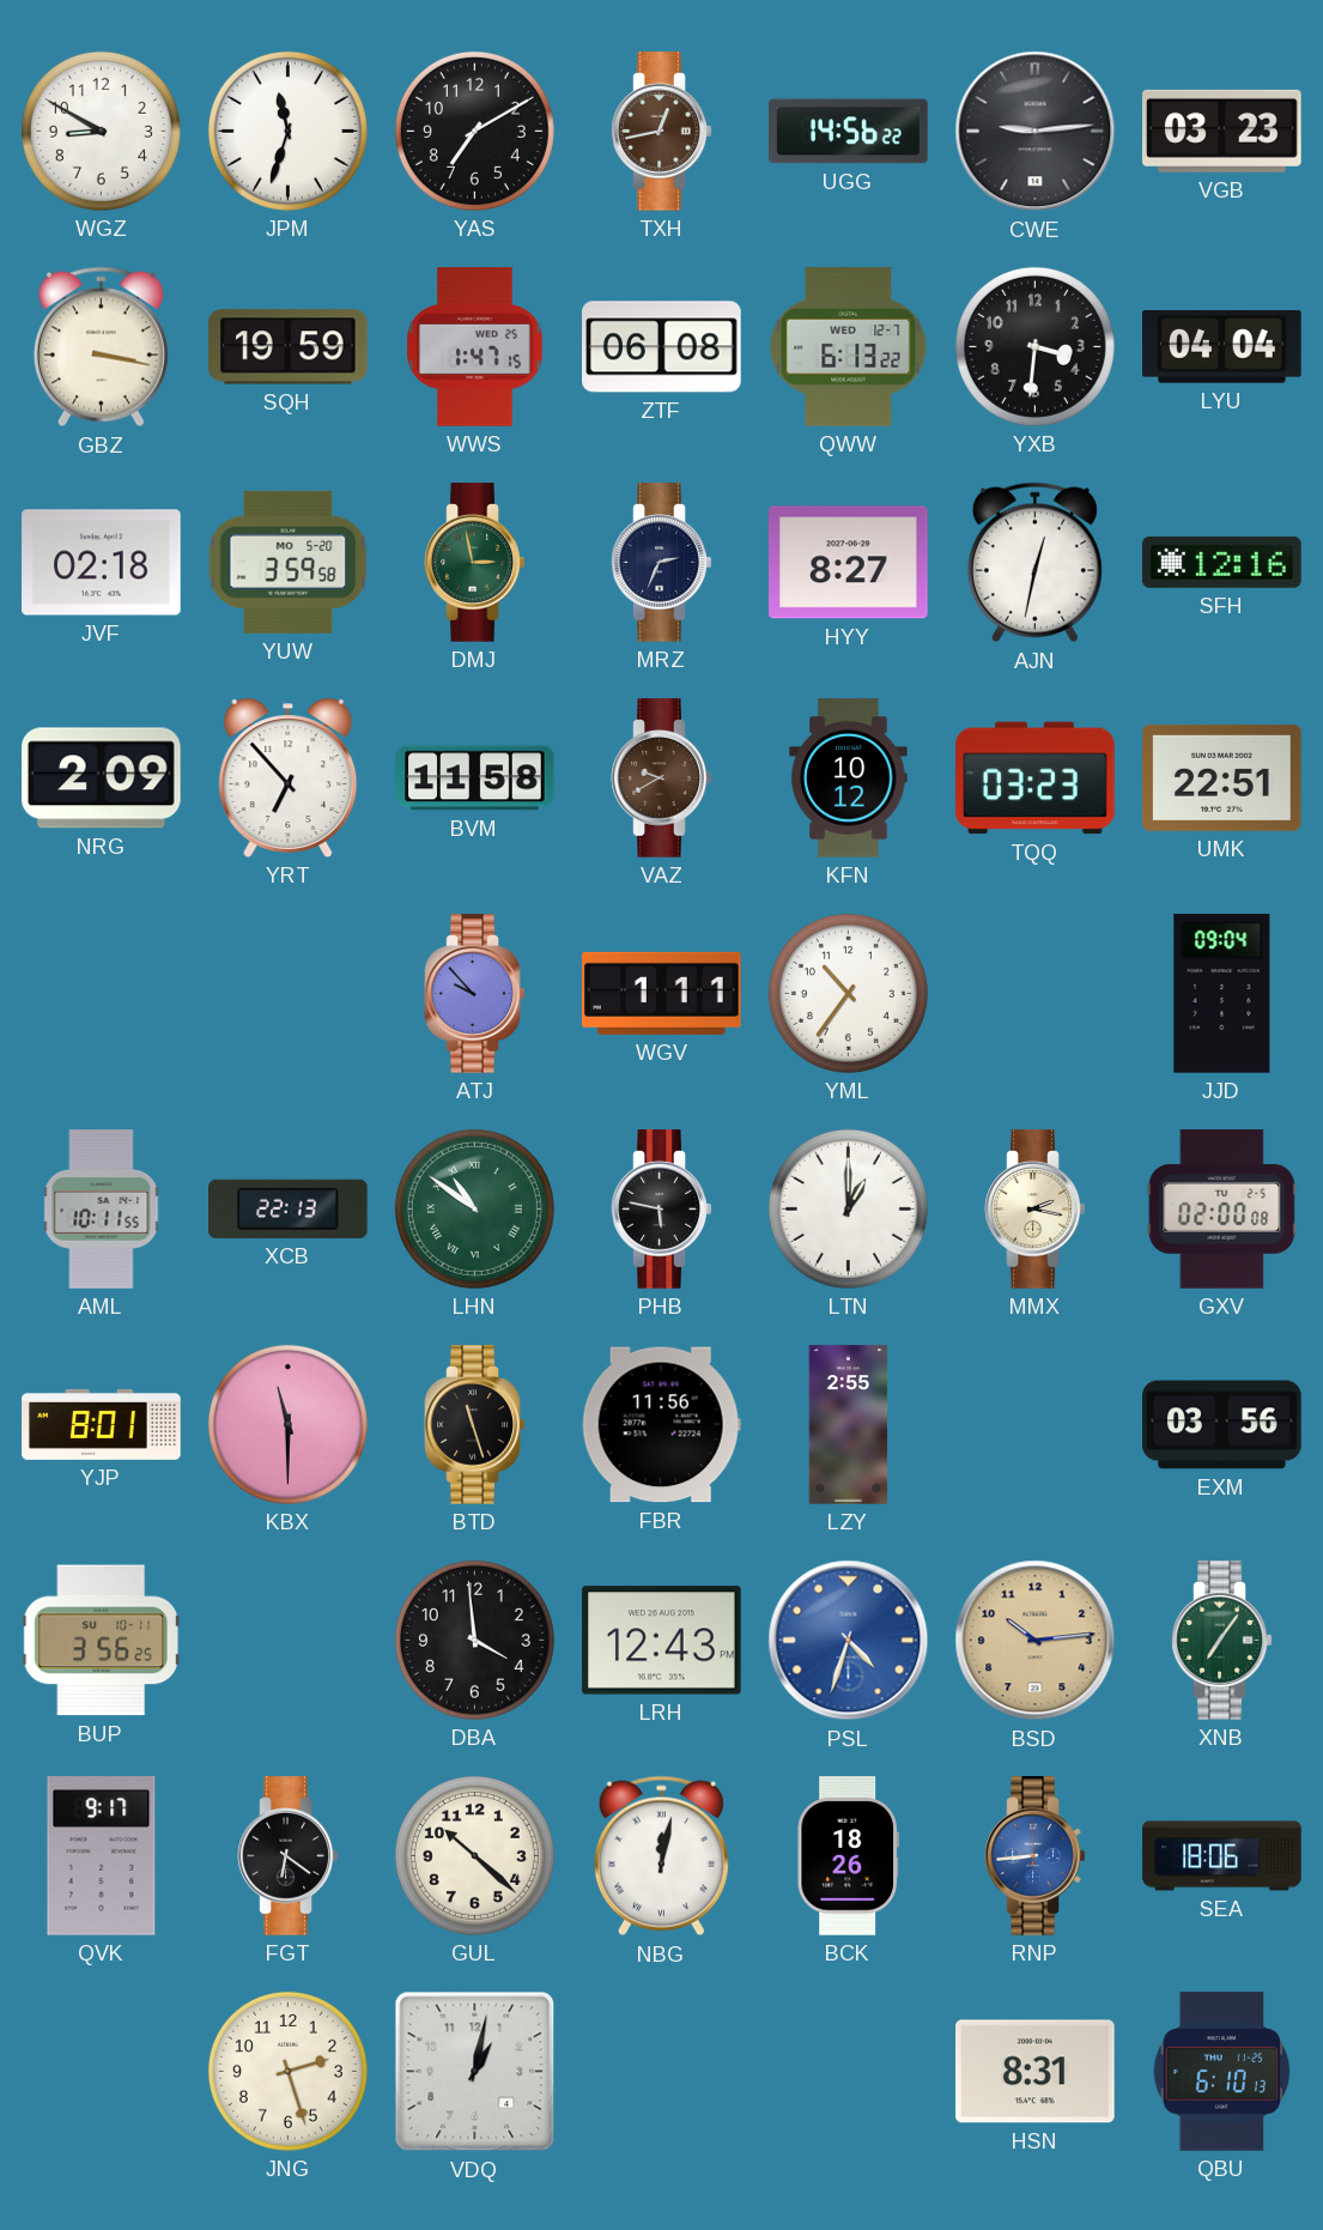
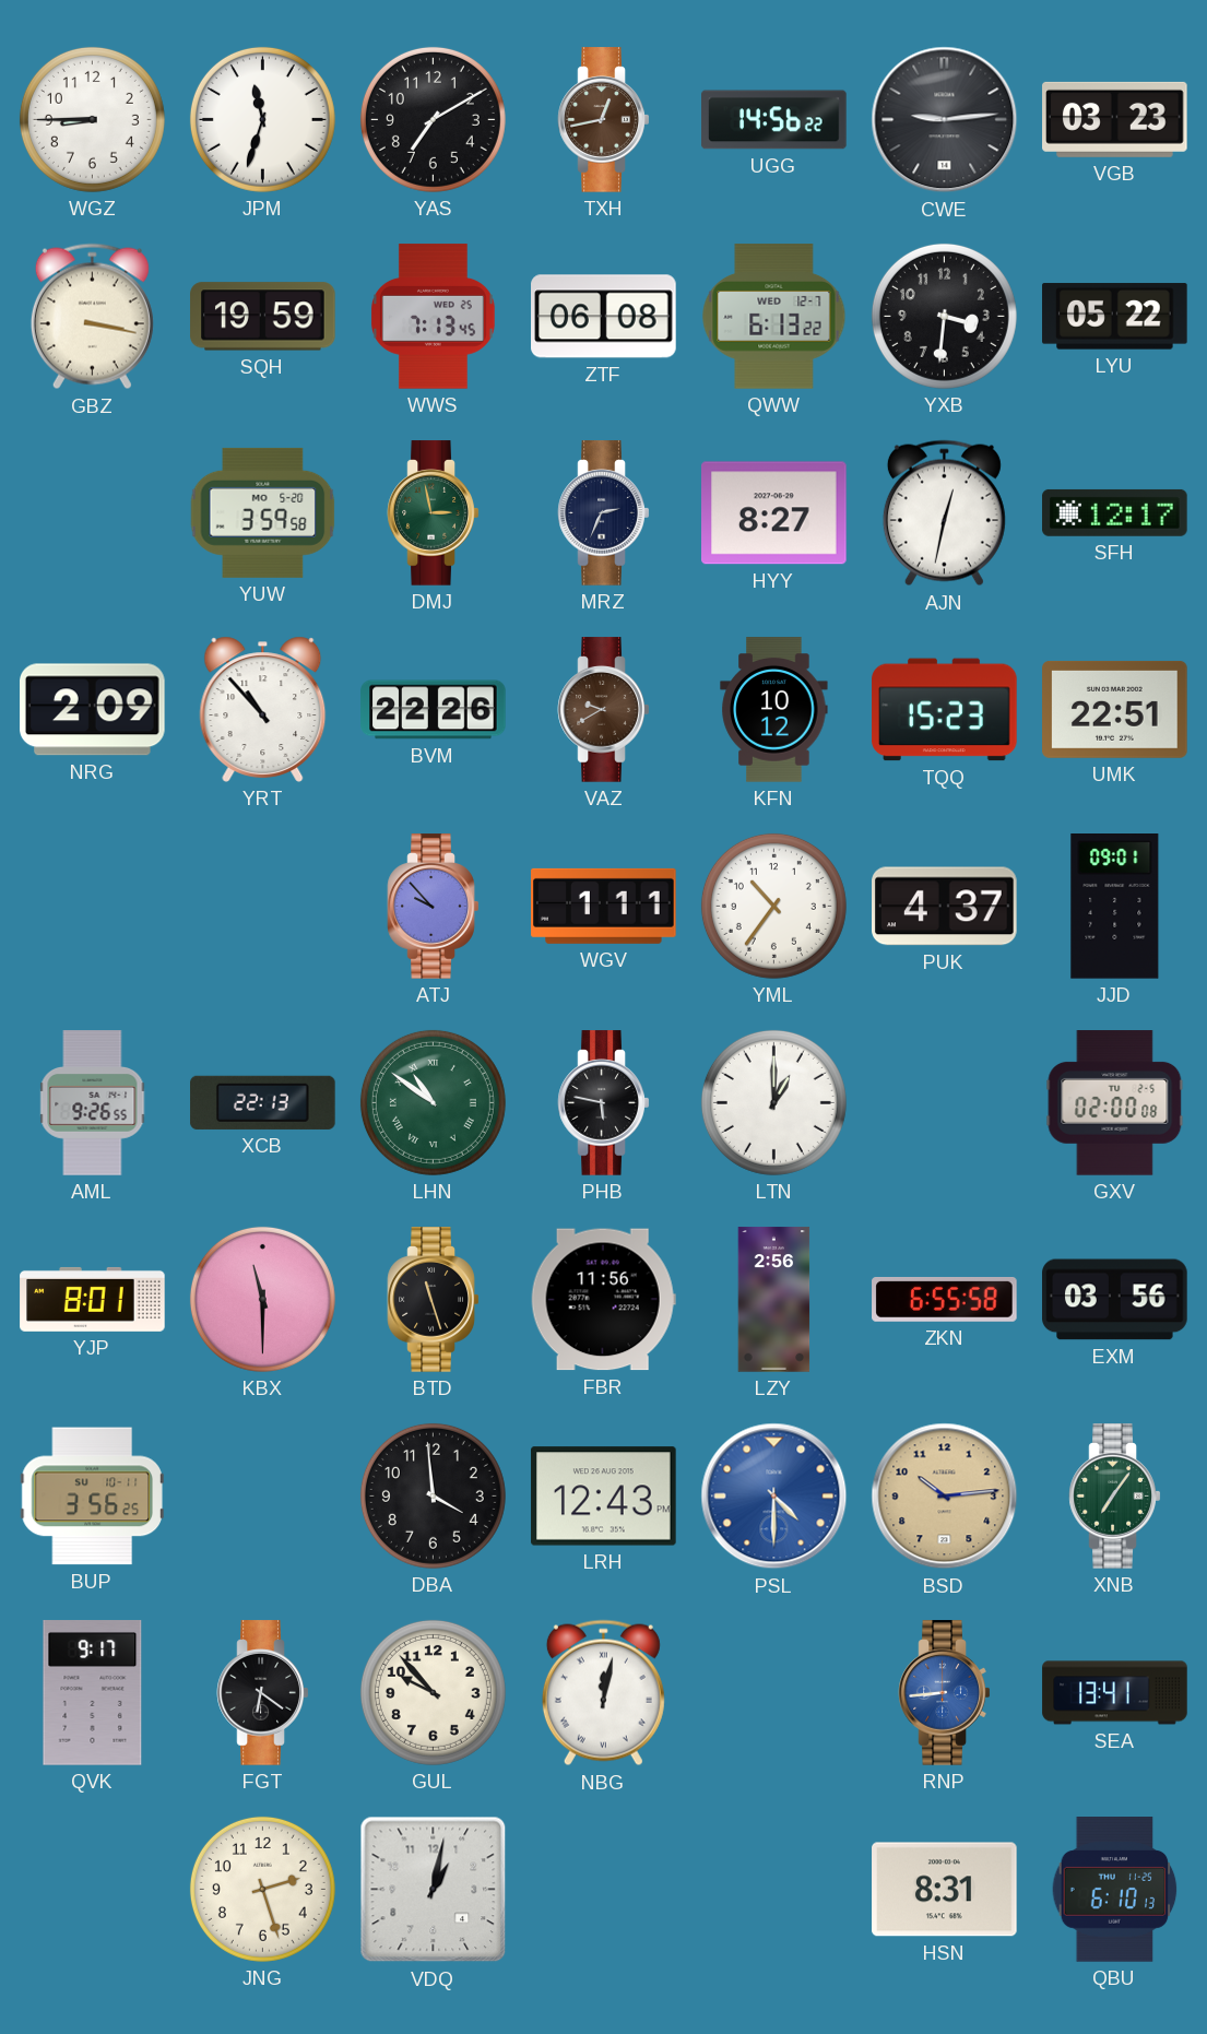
WGZ: 8:50 -> 8:45 (92, 119)
WWS: 1:47 -> 7:13 (434, 317)
LYU: 04:04 -> 05:22 (1115, 317)
JVF: 02:18 -> none (102, 563)
SFH: 12:16 -> 12:17 (1115, 512)
YRT: 6:53 -> 10:53 (263, 709)
BVM: 11:58 -> 22:26 (434, 710)
TQQ: 03:23 -> 15:23 (945, 710)
PUK: none -> 4:37 (945, 907)
JJD: 09:04 -> 09:01 (1115, 907)
AML: 10:11 -> 9:26 (93, 1103)
MMX: 2:17 -> none (1036, 1210)
LZY: 2:55 -> 2:56 (774, 1300)
ZKN: none -> 6:55 (945, 1299)
PSL: 4:33 -> 4:30 (774, 1497)
GUL: 10:22 -> 9:53 (433, 1692)
BCK: 18:26 -> none (848, 1856)
SEA: 18:06 -> 13:41 (1115, 1693)
